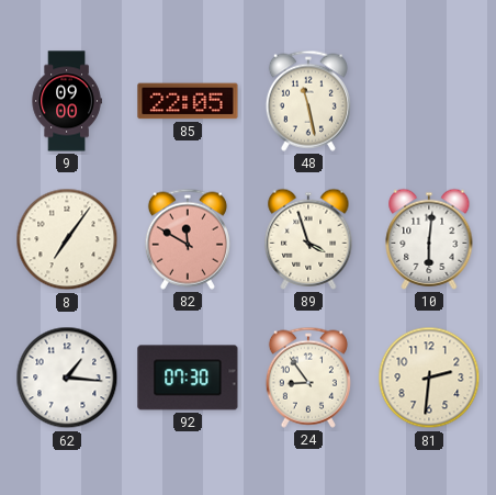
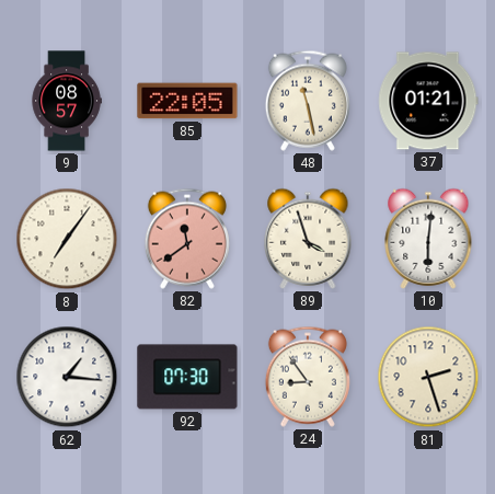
9: 09:00 -> 08:57 (67, 101)
37: none -> 01:21 (428, 101)
82: 11:50 -> 11:39 (187, 239)
81: 2:31 -> 2:27 (428, 377)
